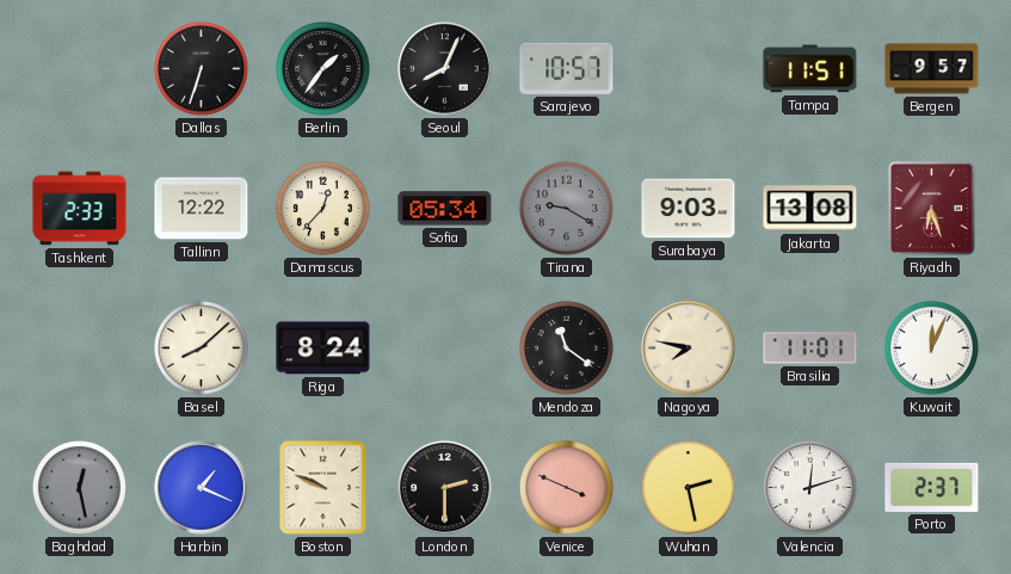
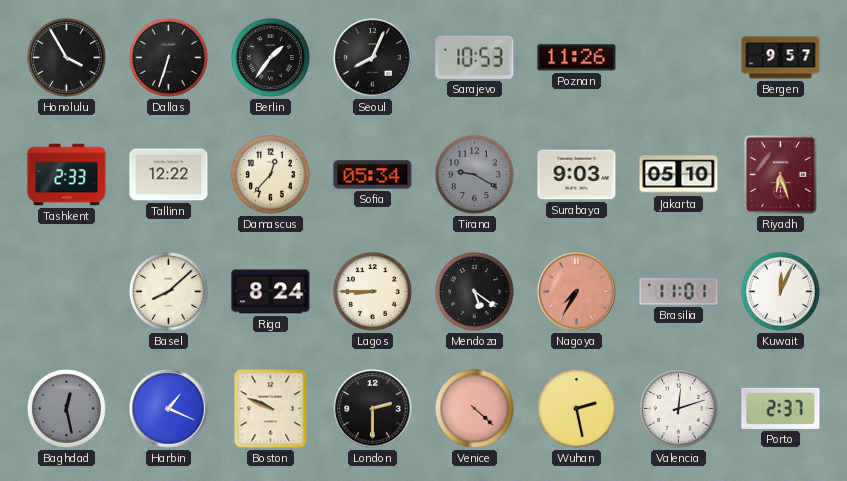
Honolulu: none -> 3:55 (67, 58)
Sarajevo: 10:57 -> 10:53 (475, 57)
Poznan: none -> 11:26 (577, 58)
Tampa: 11:51 -> none (810, 69)
Jakarta: 13:08 -> 05:10 (679, 175)
Lagos: none -> 8:45 (373, 292)
Mendoza: 11:21 -> 5:21 (475, 292)
Nagoya: 7:47 -> 7:35 (577, 292)
Nagoya dial: cream -> salmon (577, 292)
Venice: 3:49 -> 4:22 (475, 409)
